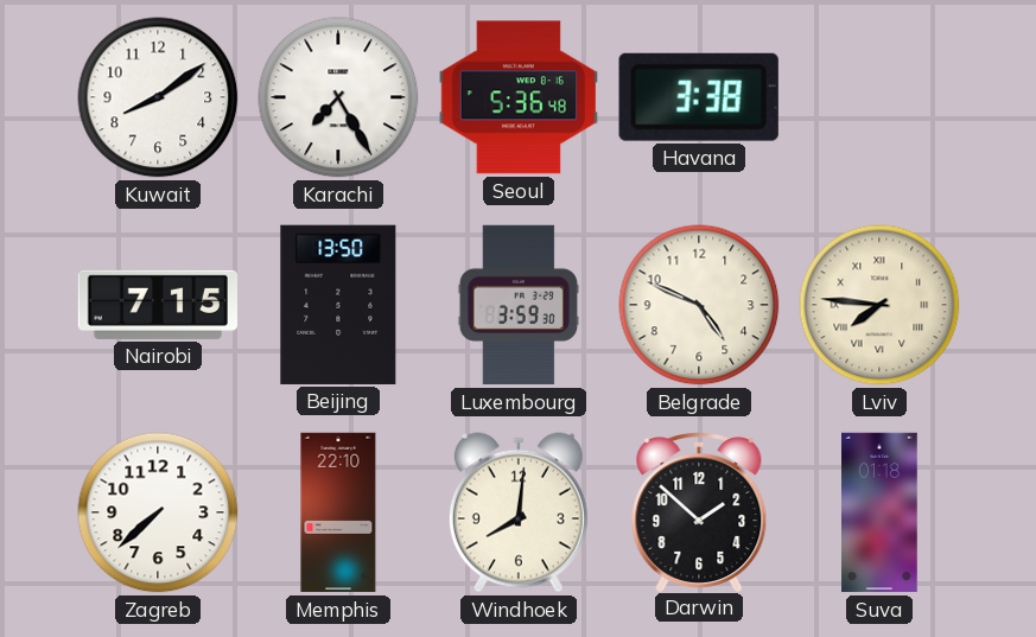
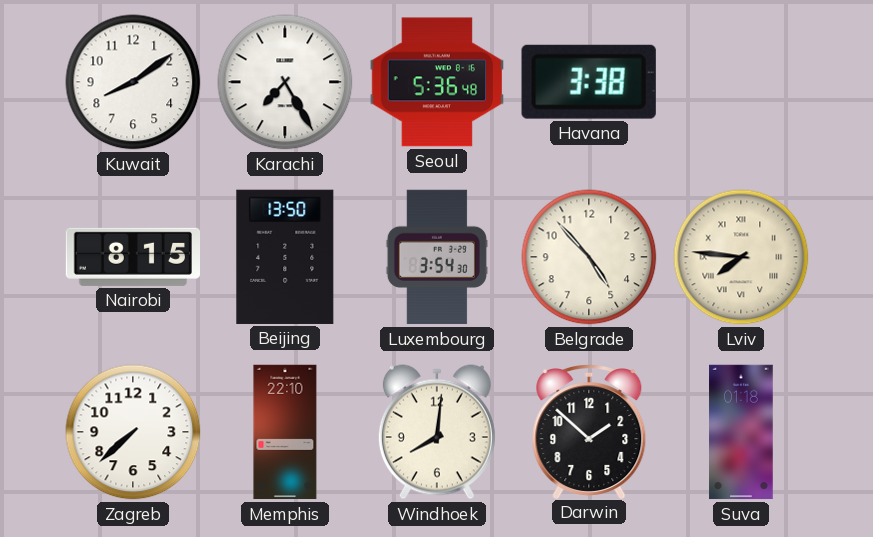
Nairobi: 7:15 -> 8:15 (132, 257)
Luxembourg: 3:59 -> 3:54 (437, 257)
Belgrade: 4:49 -> 4:53 (589, 257)
